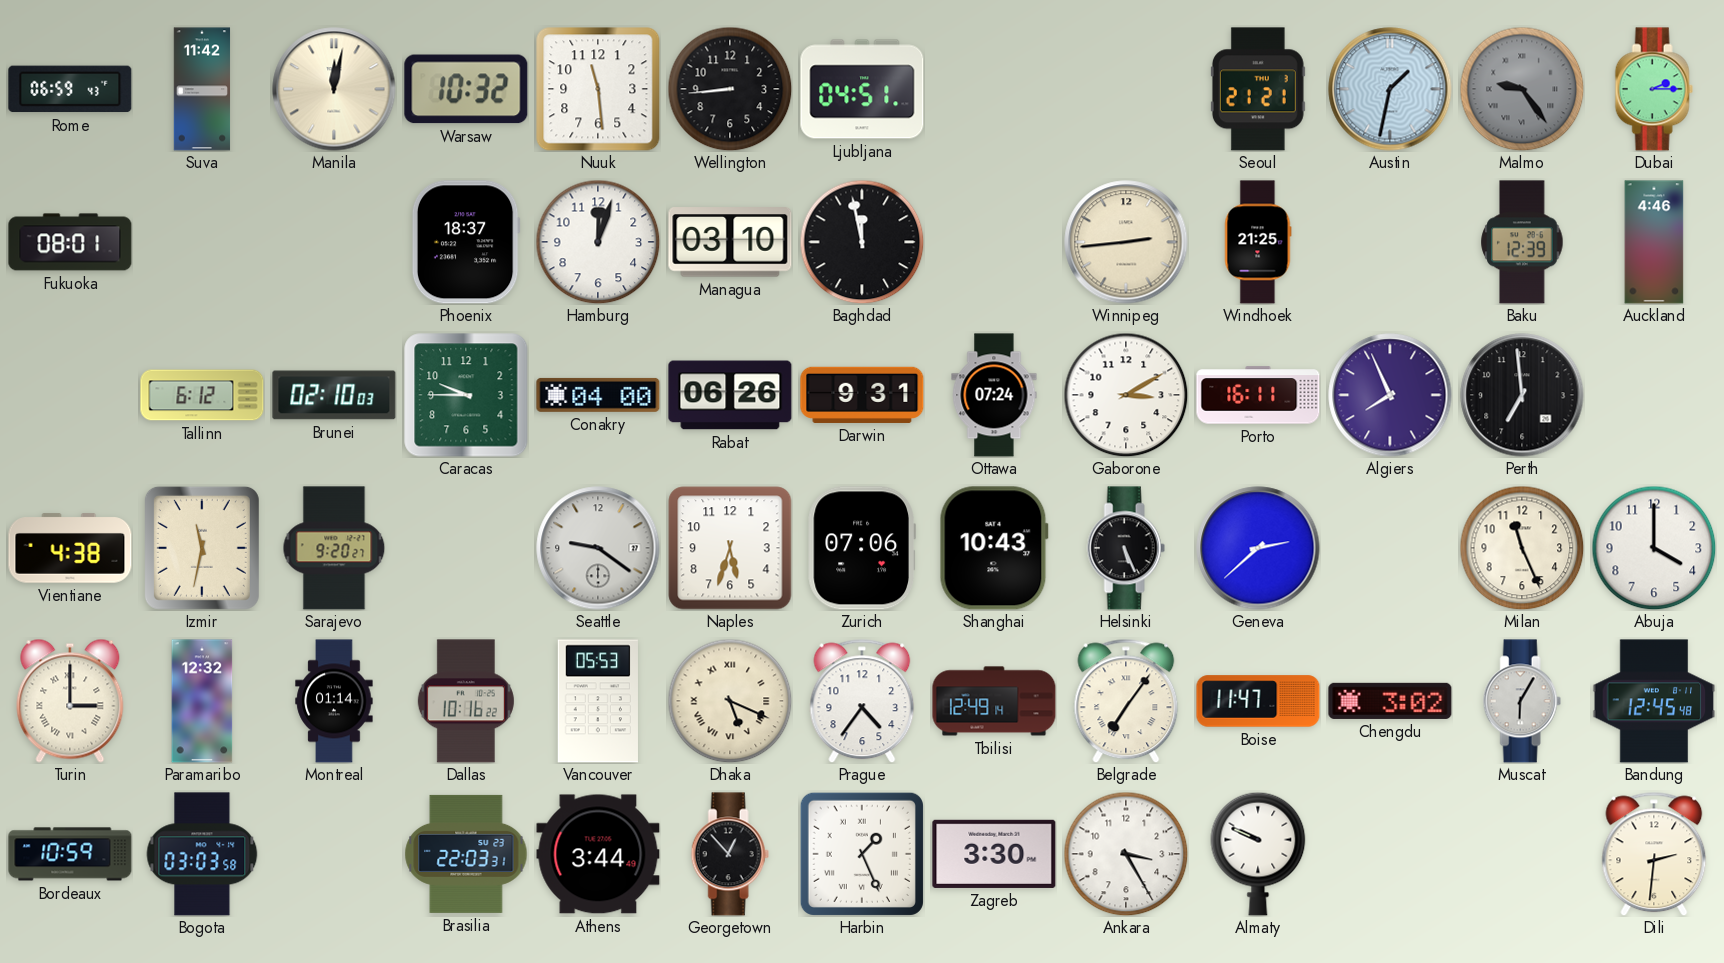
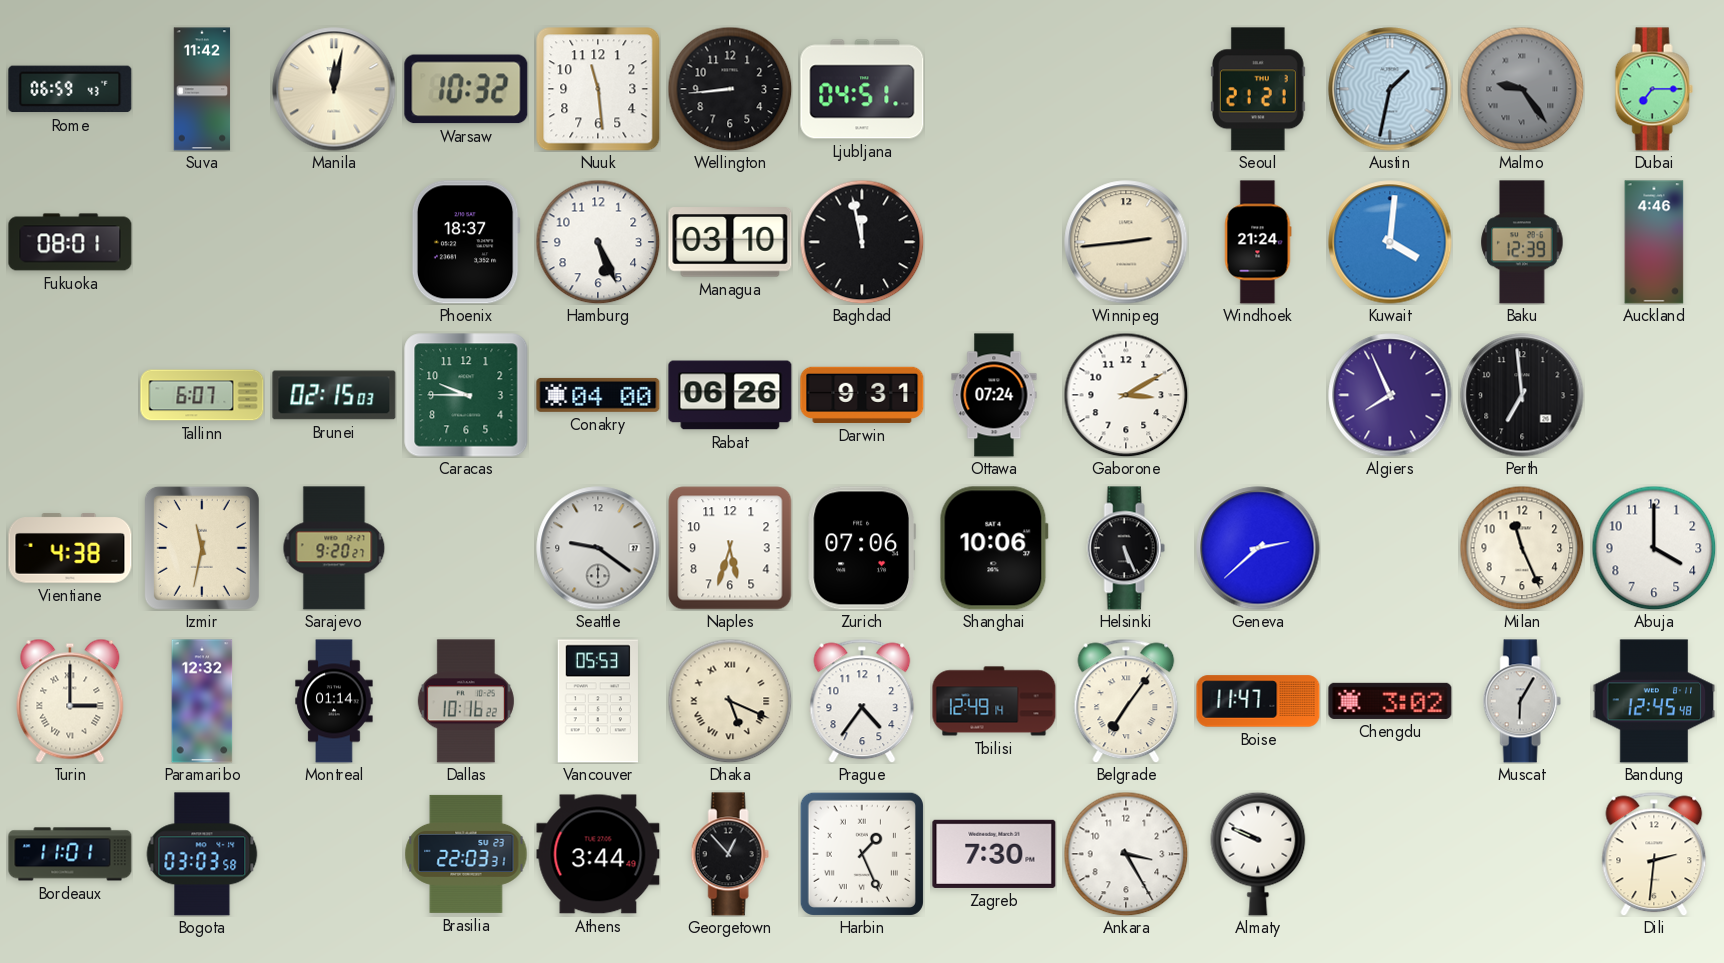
Dubai: 2:15 -> 7:15 (1654, 89)
Hamburg: 12:03 -> 5:26 (598, 242)
Windhoek: 21:25 -> 21:24 (1258, 242)
Kuwait: none -> 4:01 (1390, 242)
Tallinn: 6:12 -> 6:07 (202, 395)
Brunei: 02:10 -> 02:15 (334, 395)
Porto: 16:11 -> none (1258, 395)
Shanghai: 10:43 -> 10:06 (994, 548)
Bordeaux: 10:59 -> 11:01 (70, 854)
Zagreb: 3:30 -> 7:30 (994, 854)
